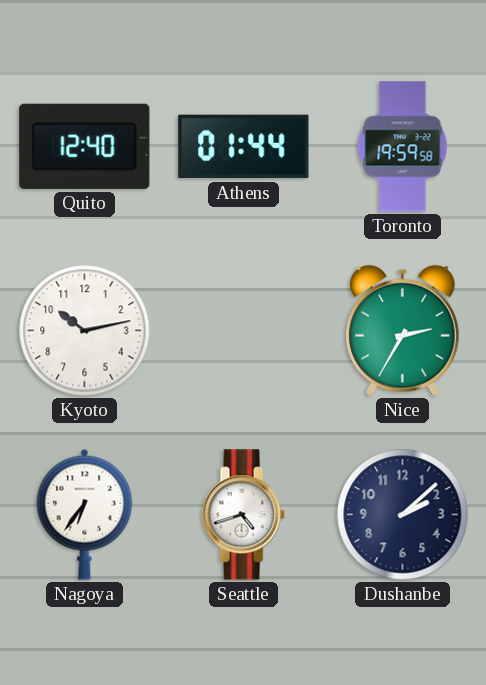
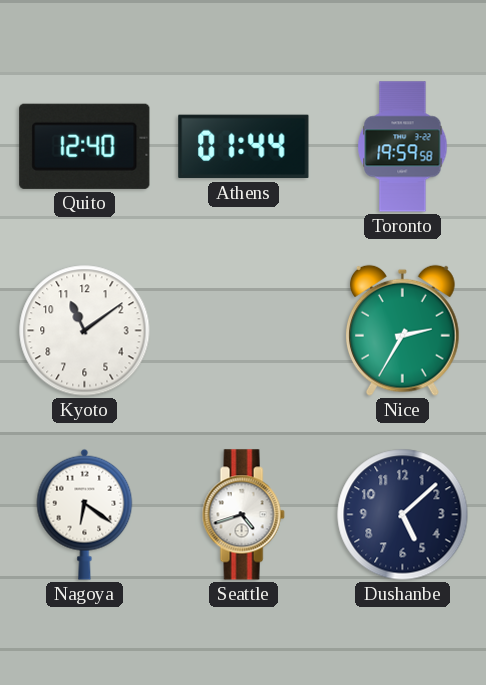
Kyoto: 10:13 -> 11:09 (85, 331)
Nagoya: 6:36 -> 6:21 (85, 514)
Dushanbe: 2:08 -> 5:08 (403, 515)
